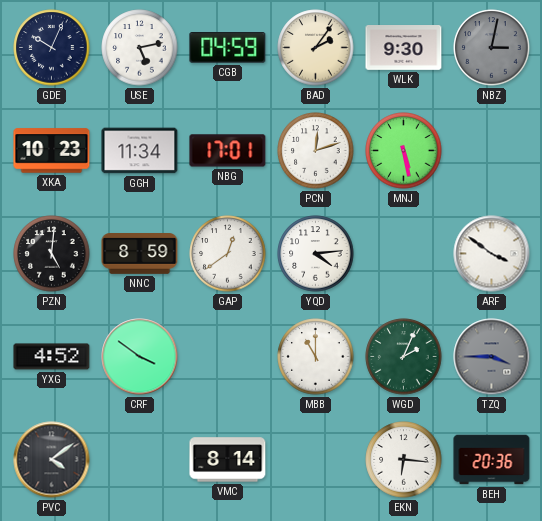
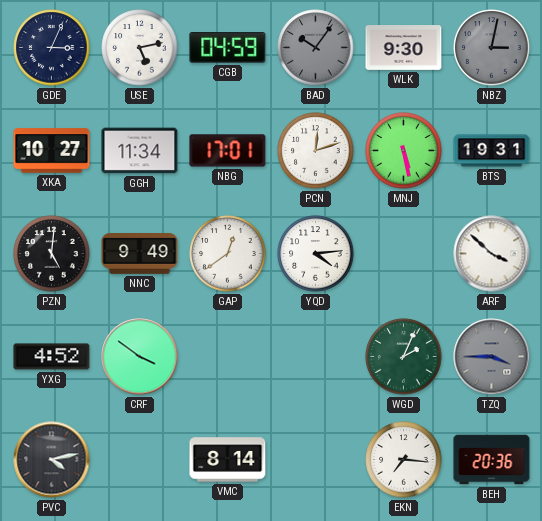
GDE: 10:04 -> 3:04 (52, 48)
BAD: 2:06 -> 10:06 (316, 48)
BAD dial: cream -> grey (316, 48)
XKA: 10:23 -> 10:27 (52, 151)
BTS: none -> 19:31 (492, 151)
NNC: 8:59 -> 9:49 (140, 254)
ARF: 3:51 -> 3:52 (492, 254)
MBB: 11:00 -> none (316, 357)
PVC: 4:09 -> 4:13 (52, 460)
EKN: 6:16 -> 7:16 (404, 460)
